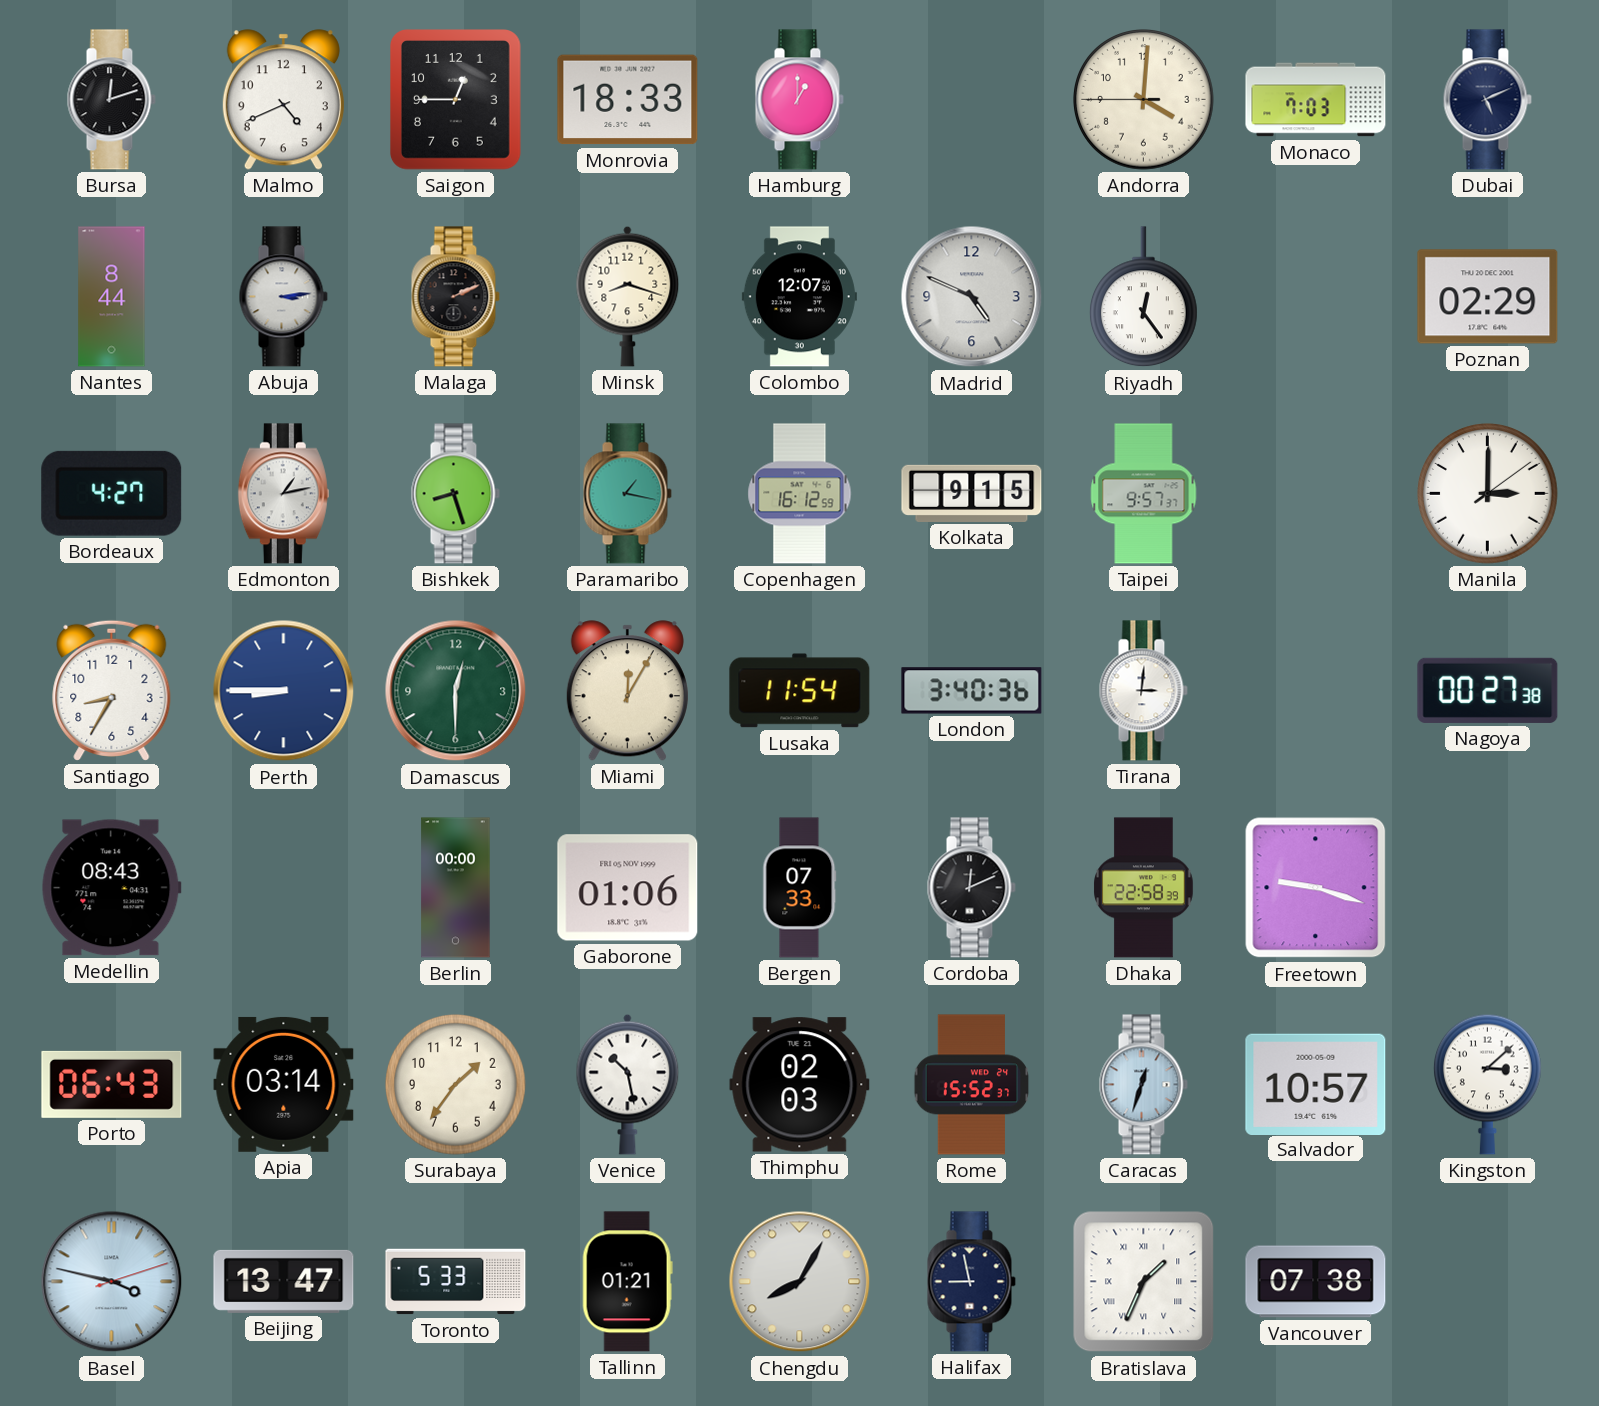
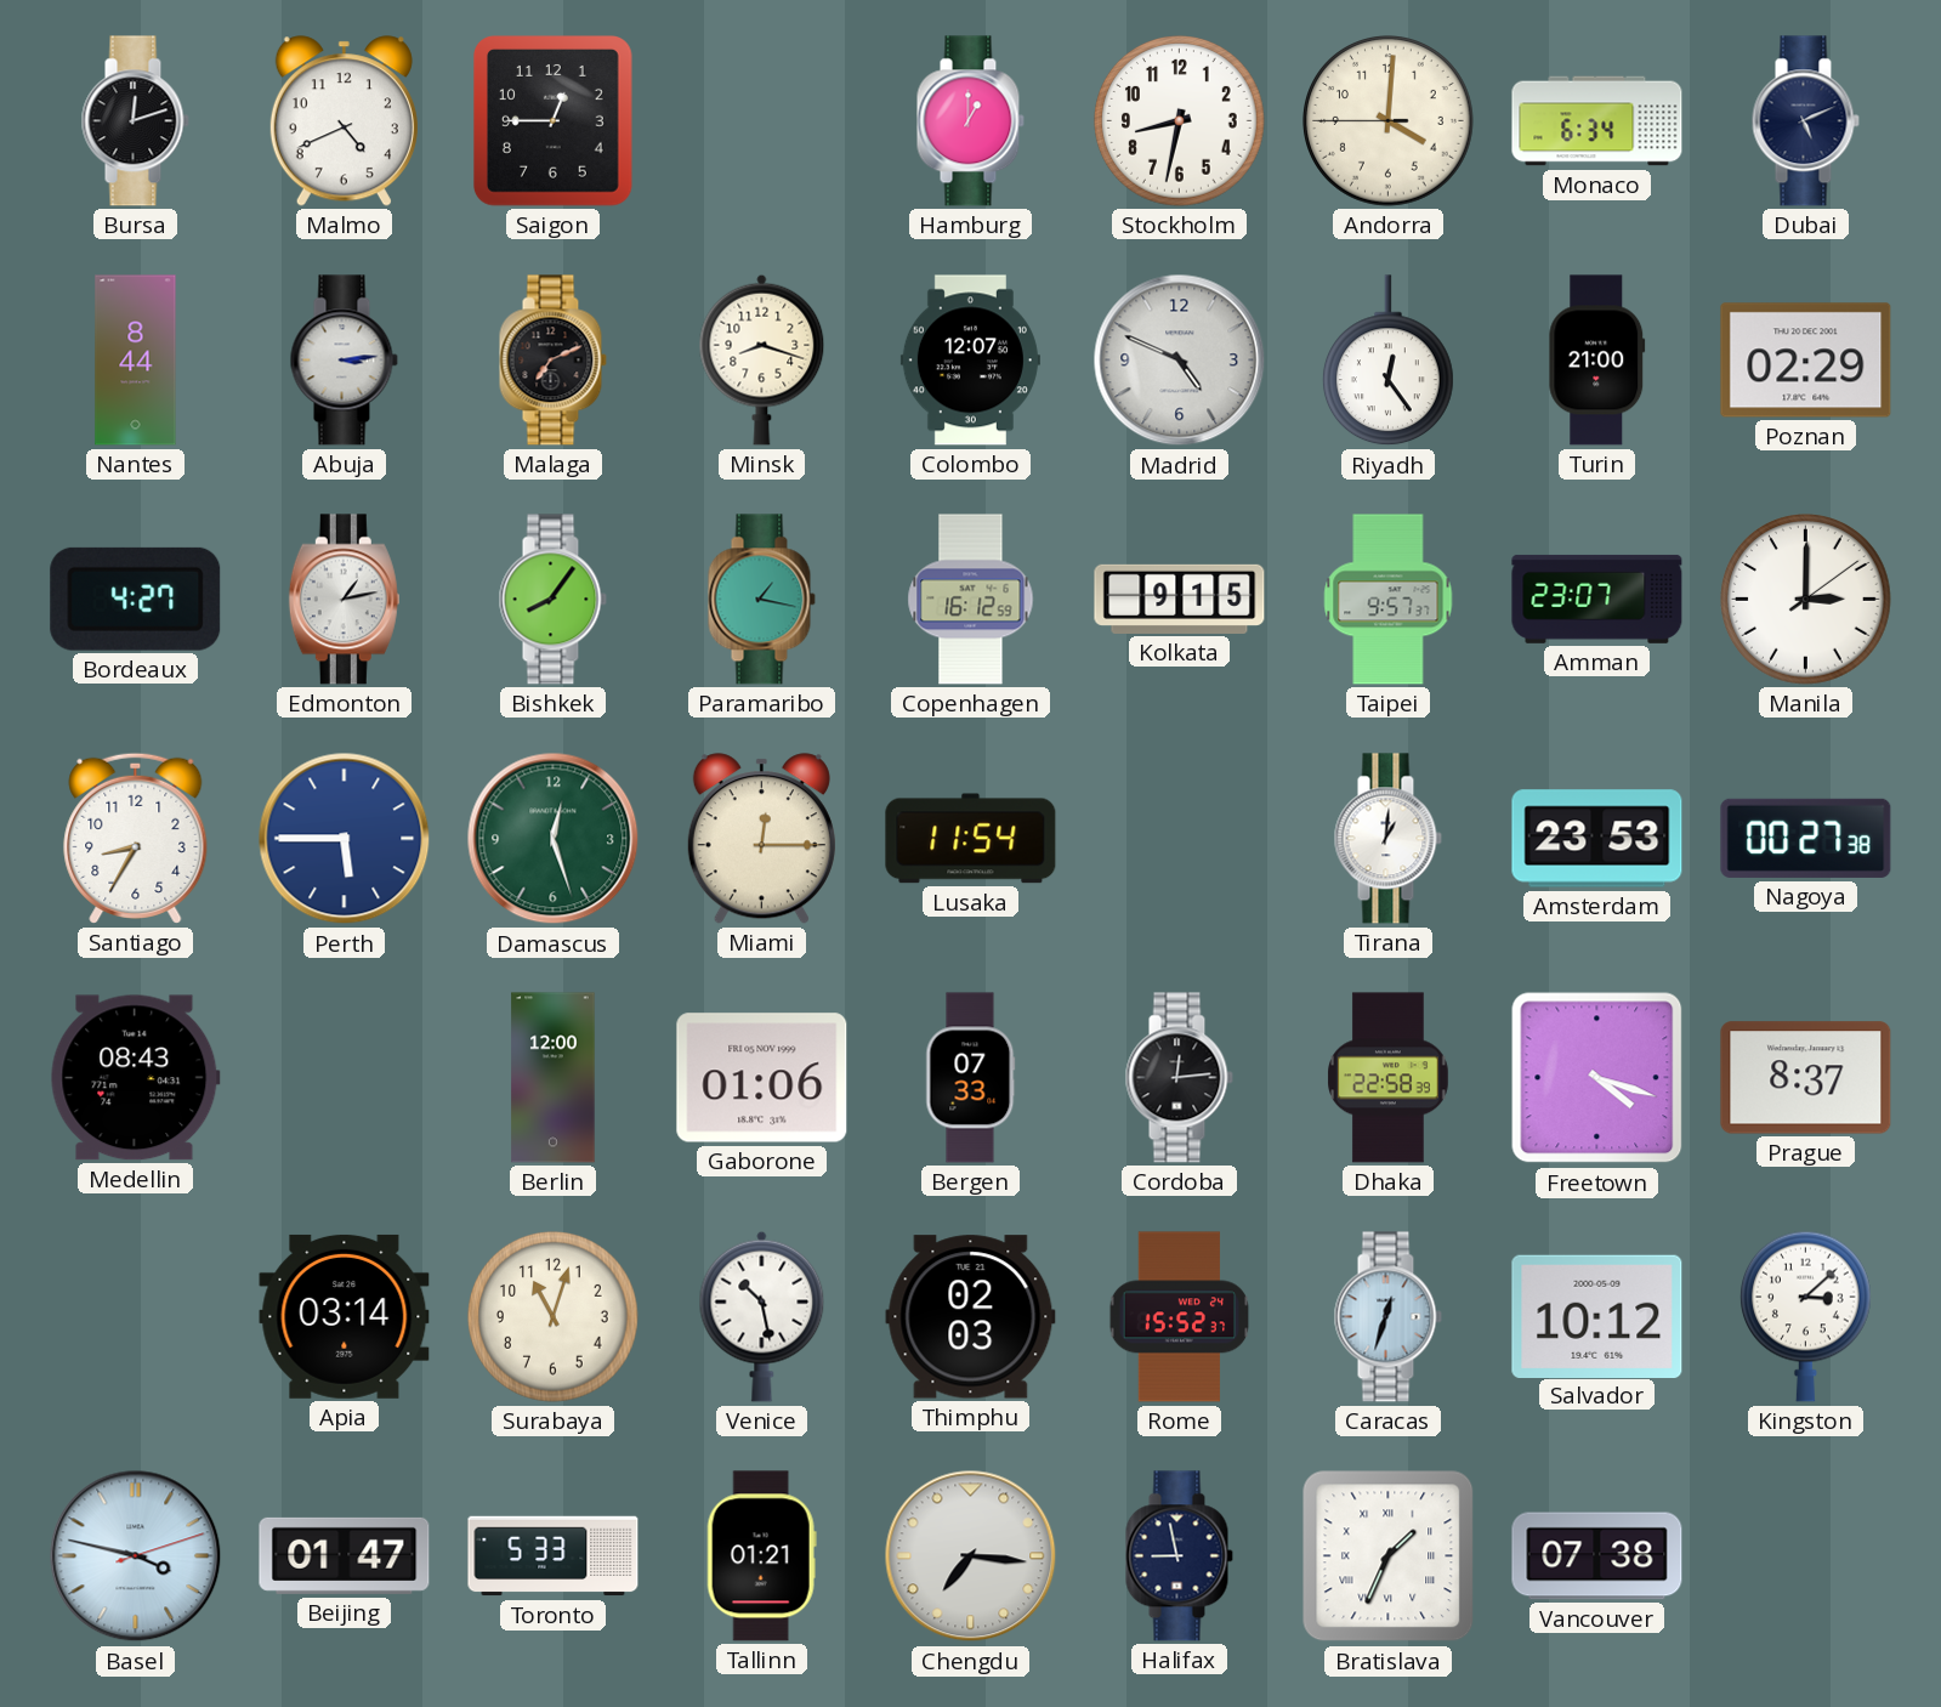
Monrovia: 18:33 -> none (628, 100)
Stockholm: none -> 8:32 (1180, 121)
Monaco: 7:03 -> 6:34 (1597, 121)
Malaga: 2:11 -> 7:11 (552, 361)
Turin: none -> 21:00 (1597, 361)
Bishkek: 8:27 -> 8:06 (552, 600)
Amman: none -> 23:07 (1597, 599)
Perth: 8:45 -> 5:45 (345, 839)
Damascus: 12:30 -> 12:27 (554, 839)
Miami: 12:05 -> 12:15 (761, 839)
London: 3:40 -> none (972, 691)
Tirana: 3:01 -> 1:01 (1387, 839)
Amsterdam: none -> 23:53 (1597, 839)
Berlin: 00:00 -> 12:00 (554, 1078)
Cordoba: 12:11 -> 12:14 (1179, 1078)
Freetown: 9:18 -> 4:18 (1597, 1078)
Prague: none -> 8:37 (1806, 1078)
Porto: 06:43 -> none (112, 1084)
Surabaya: 1:36 -> 11:03 (554, 1317)
Salvador: 10:57 -> 10:12 (1597, 1316)
Beijing: 13:47 -> 01:47 (345, 1555)
Chengdu: 8:05 -> 7:16 (971, 1556)
